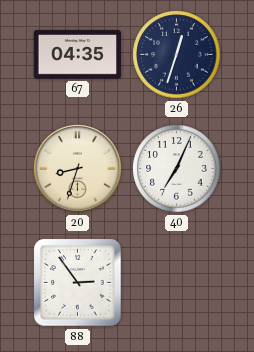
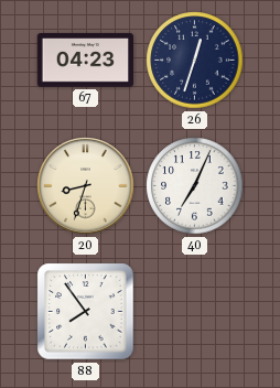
67: 04:35 -> 04:23 (86, 61)
88: 2:54 -> 7:54 (86, 312)
